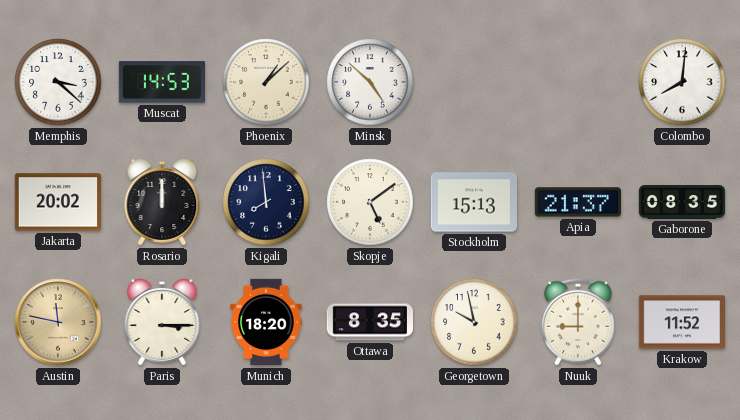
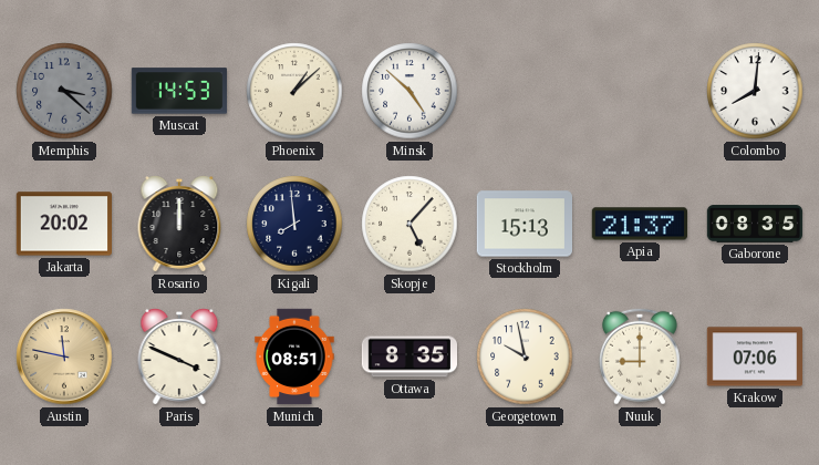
Memphis dial: white -> grey (64, 91)
Skopje: 5:09 -> 5:07 (409, 224)
Paris: 3:15 -> 3:49 (179, 356)
Munich: 18:20 -> 08:51 (294, 356)
Krakow: 11:52 -> 07:06 (754, 356)
